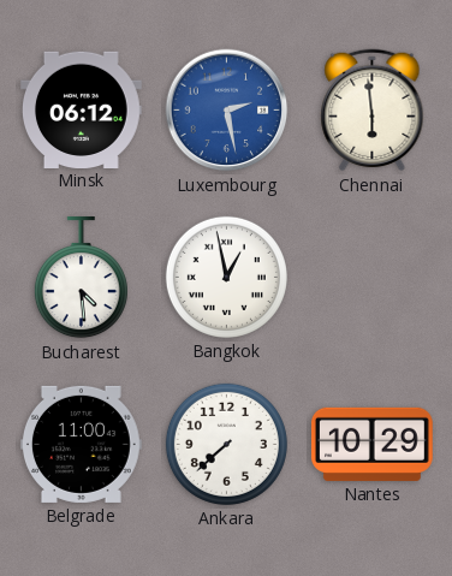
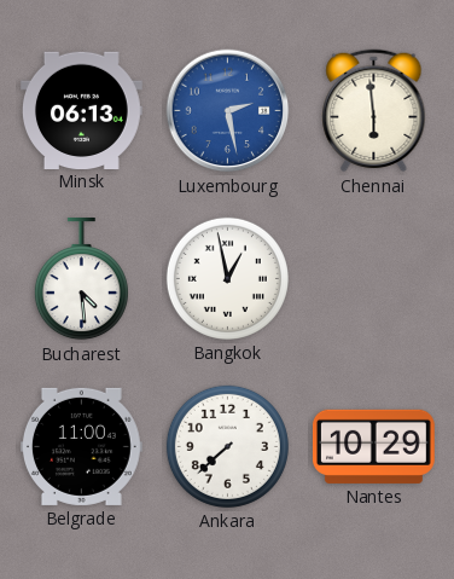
Minsk: 06:12 -> 06:13 (82, 110)
